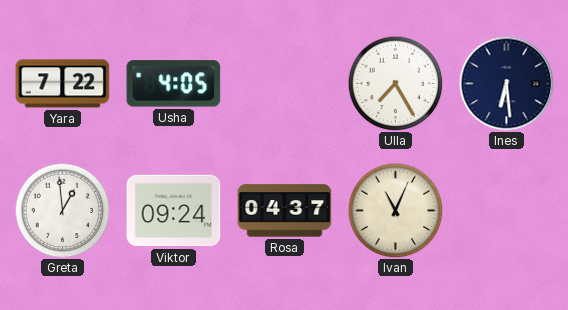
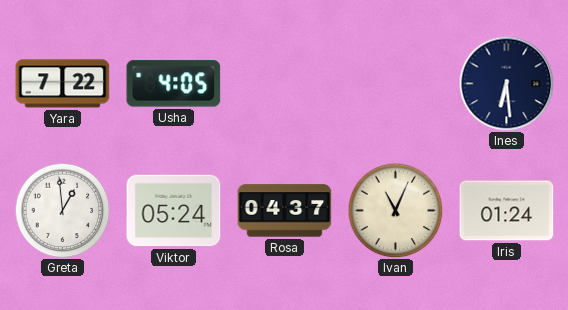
Ulla: 7:25 -> none (395, 83)
Viktor: 09:24 -> 05:24 (174, 211)
Iris: none -> 01:24 (507, 211)
